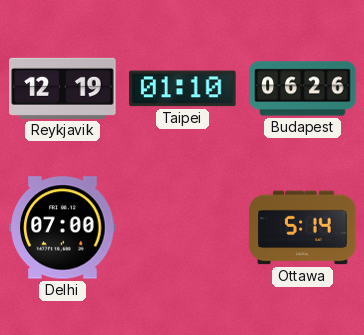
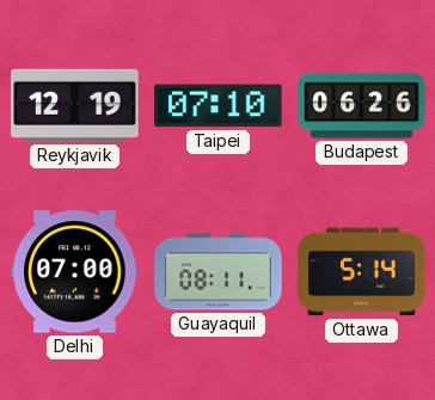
Taipei: 01:10 -> 07:10 (219, 106)
Guayaquil: none -> 08:11 (219, 272)
